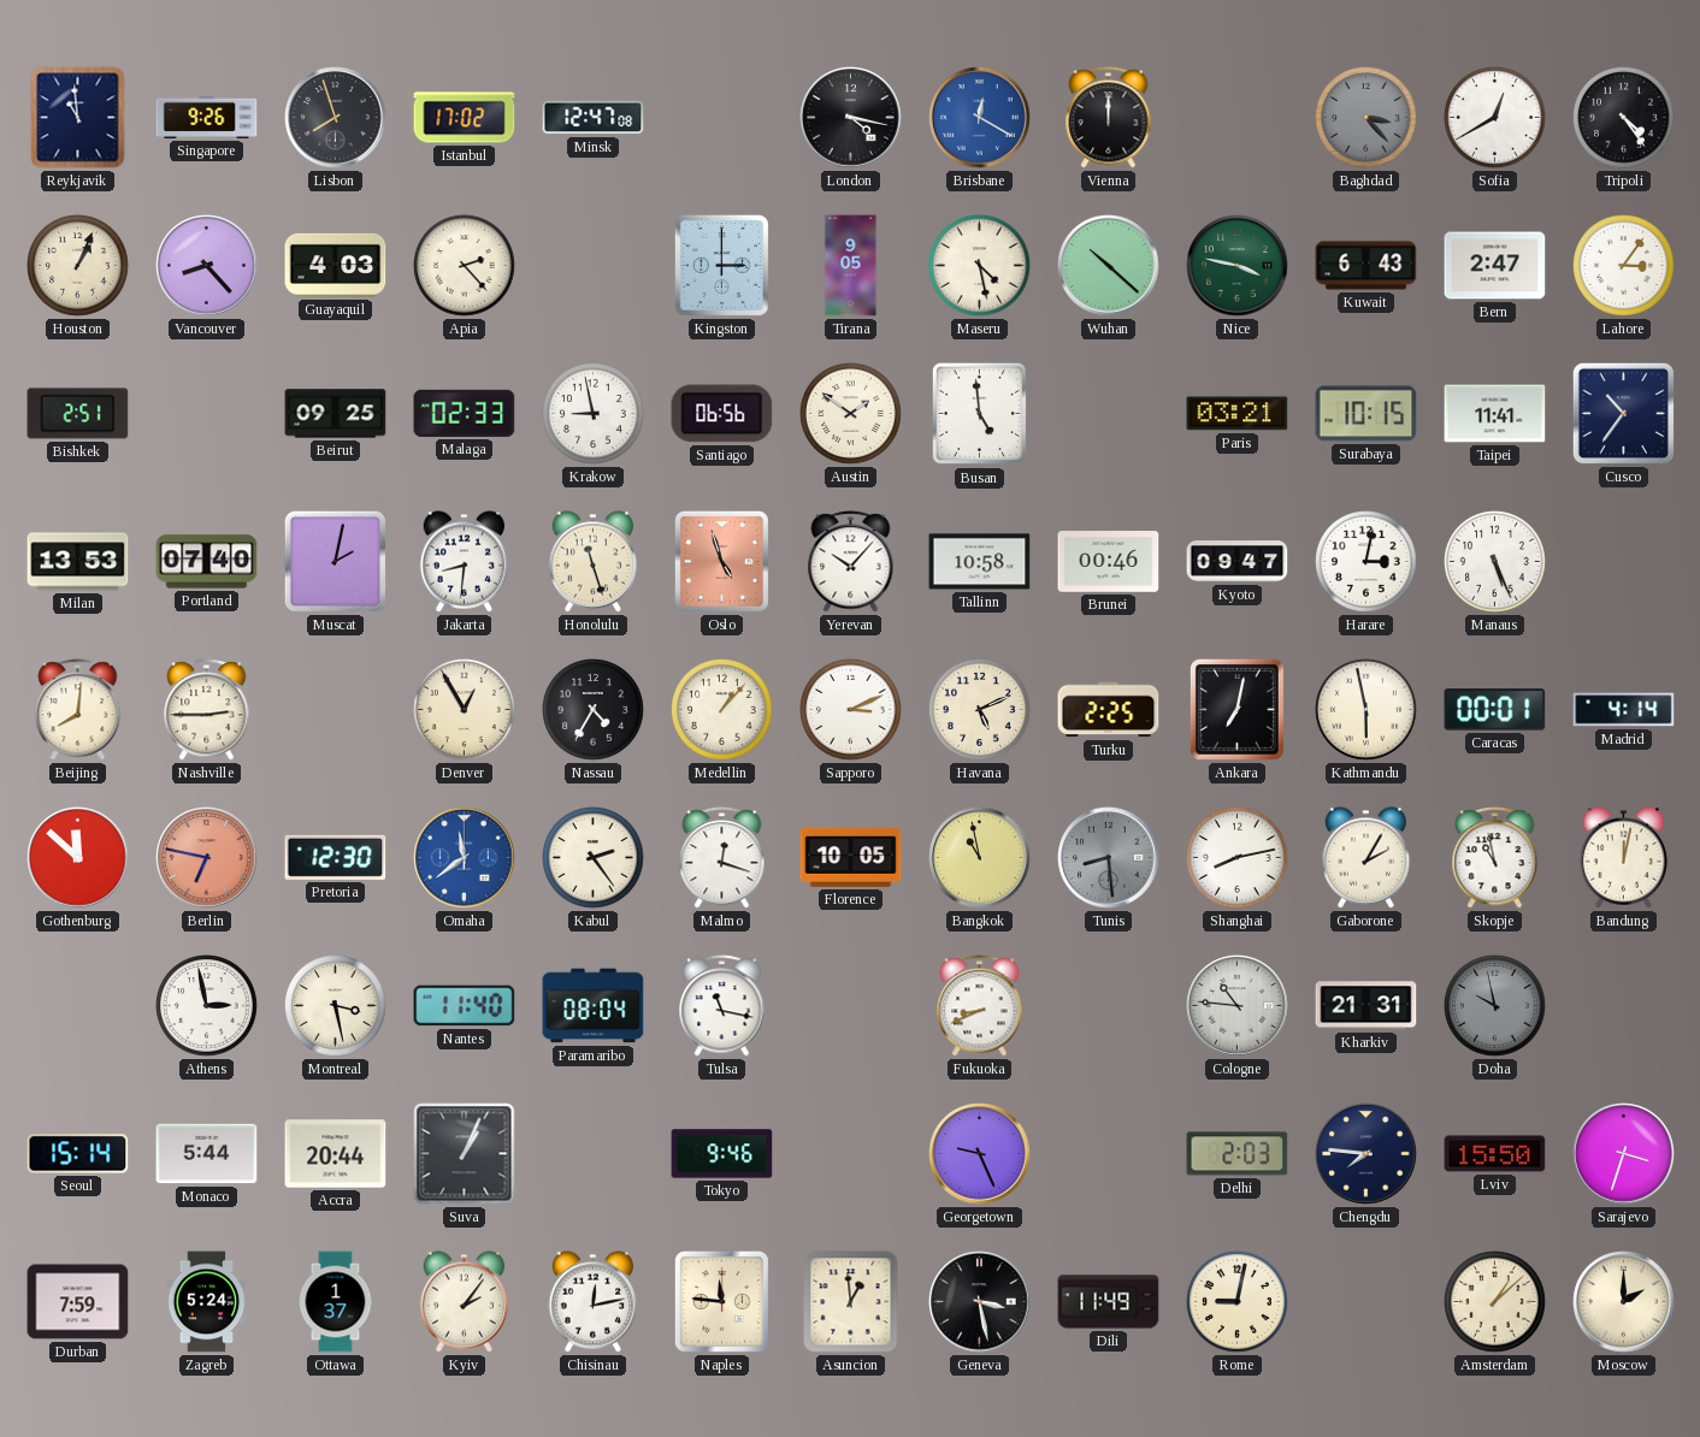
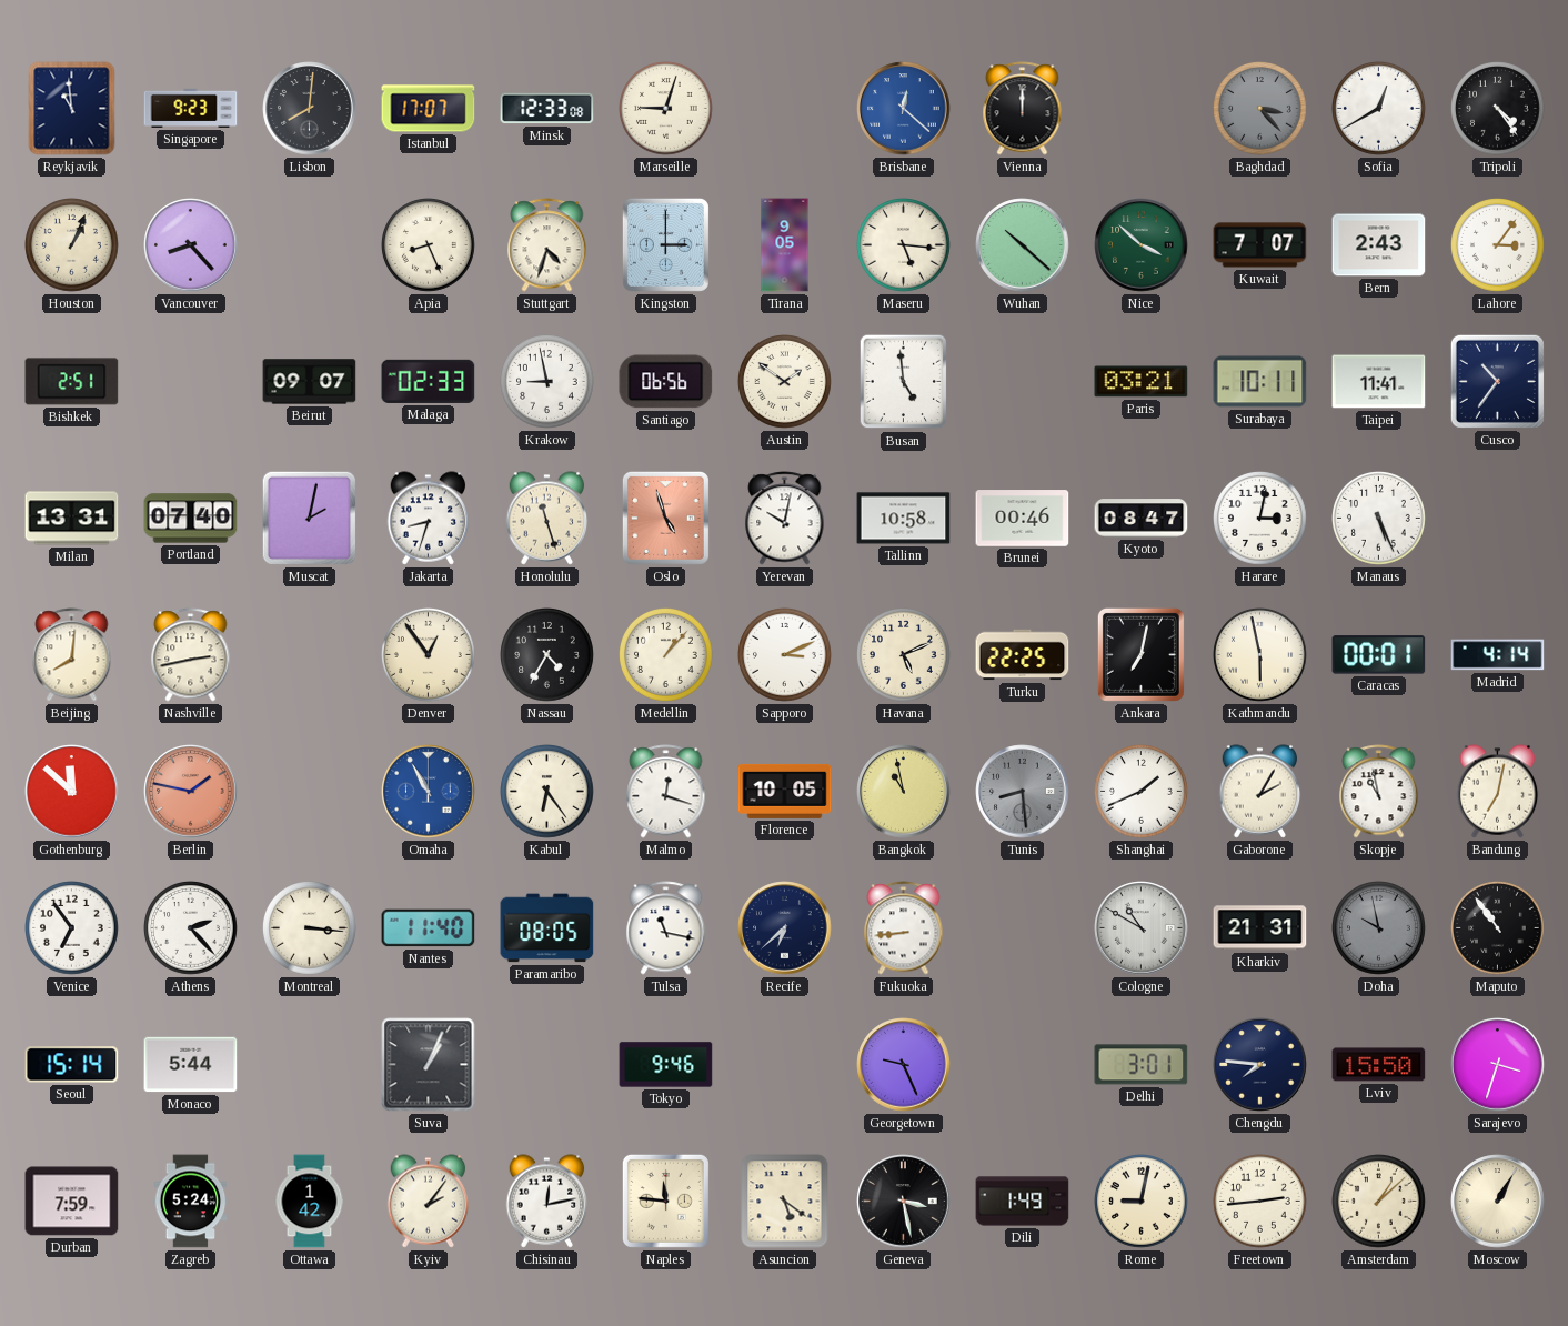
Singapore: 9:26 -> 9:23 (191, 108)
Lisbon: 7:57 -> 8:01 (310, 109)
Istanbul: 17:02 -> 17:07 (429, 109)
Minsk: 12:47 -> 12:33 (547, 109)
Marseille: none -> 9:03 (666, 109)
London: 4:17 -> none (851, 118)
Brisbane: 12:20 -> 12:22 (904, 109)
Guayaquil: 4:03 -> none (336, 265)
Apia: 2:23 -> 8:26 (429, 245)
Stuttgart: none -> 4:33 (547, 245)
Maseru: 4:28 -> 5:16 (904, 245)
Nice: 3:47 -> 3:52 (1142, 245)
Kuwait: 6:43 -> 7:07 (1260, 245)
Bern: 2:47 -> 2:43 (1379, 245)
Beirut: 09:25 -> 09:07 (310, 382)
Surabaya: 10:15 -> 10:11 (1260, 382)
Milan: 13:53 -> 13:31 (72, 519)
Jakarta: 8:31 -> 8:33 (429, 519)
Yerevan: 10:07 -> 10:02 (785, 519)
Kyoto: 09:47 -> 08:47 (1142, 519)
Nashville: 2:45 -> 2:43 (191, 655)
Denver: 12:55 -> 12:54 (429, 655)
Turku: 2:25 -> 22:25 (1023, 655)
Berlin: 6:47 -> 1:47 (191, 792)
Pretoria: 12:30 -> none (336, 857)
Omaha: 11:39 -> 10:55 (429, 792)
Kabul: 2:24 -> 6:24 (547, 792)
Shanghai: 8:13 -> 1:41 (1142, 792)
Bandung: 12:02 -> 7:02 (1498, 792)
Venice: none -> 6:54 (72, 928)
Athens: 2:58 -> 2:23 (191, 928)
Montreal: 3:28 -> 3:16 (310, 928)
Paramaribo: 08:04 -> 08:05 (547, 928)
Recife: none -> 6:38 (785, 928)
Fukuoka: 8:41 -> 8:44 (904, 928)
Cologne: 10:46 -> 10:50 (1142, 928)
Maputo: none -> 10:54 (1498, 928)
Accra: 20:44 -> none (336, 1154)
Delhi: 2:03 -> 3:01 (1142, 1065)
Ottawa: 1:37 -> 1:42 (310, 1202)
Asuncion: 12:59 -> 5:21 (785, 1202)
Dili: 11:49 -> 1:49 (1023, 1202)
Freetown: none -> 2:44 (1260, 1202)
Moscow: 2:00 -> 1:05 (1498, 1202)
